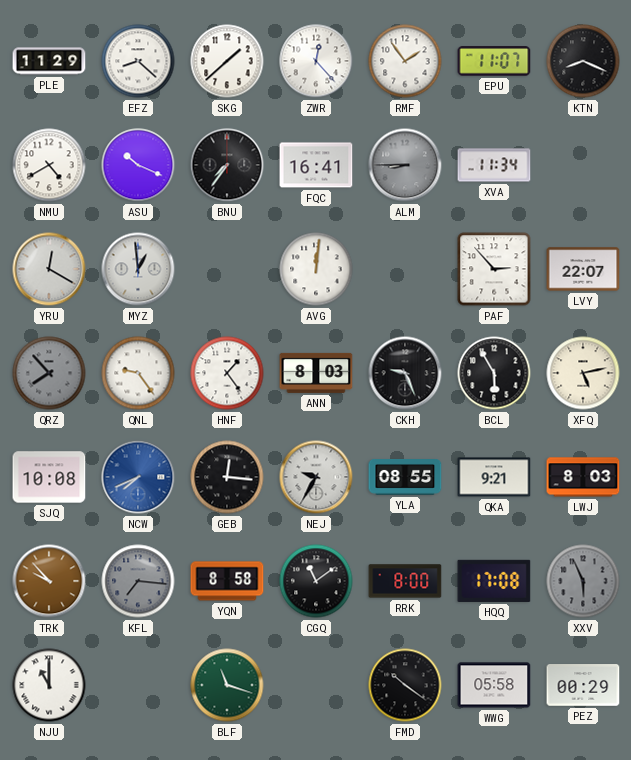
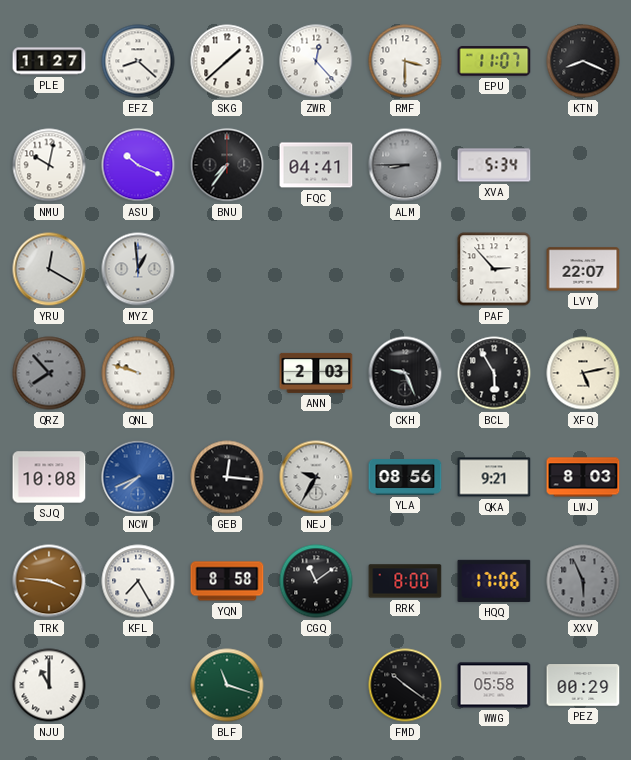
PLE: 11:29 -> 11:27 (49, 61)
RMF: 1:54 -> 3:30 (405, 61)
NMU: 4:40 -> 10:02 (49, 165)
FQC: 16:41 -> 04:41 (316, 165)
XVA: 11:34 -> 5:34 (494, 165)
AVG: 12:01 -> none (316, 269)
QNL: 9:24 -> 9:48 (138, 373)
HNF: 1:24 -> none (227, 373)
ANN: 8:03 -> 2:03 (316, 373)
YLA: 08:55 -> 08:56 (405, 478)
TRK: 9:53 -> 3:46 (49, 581)
KFL: 7:16 -> 7:25 (138, 581)
KFL dial: grey -> white (138, 581)
HQQ: 17:08 -> 17:06 (494, 581)
